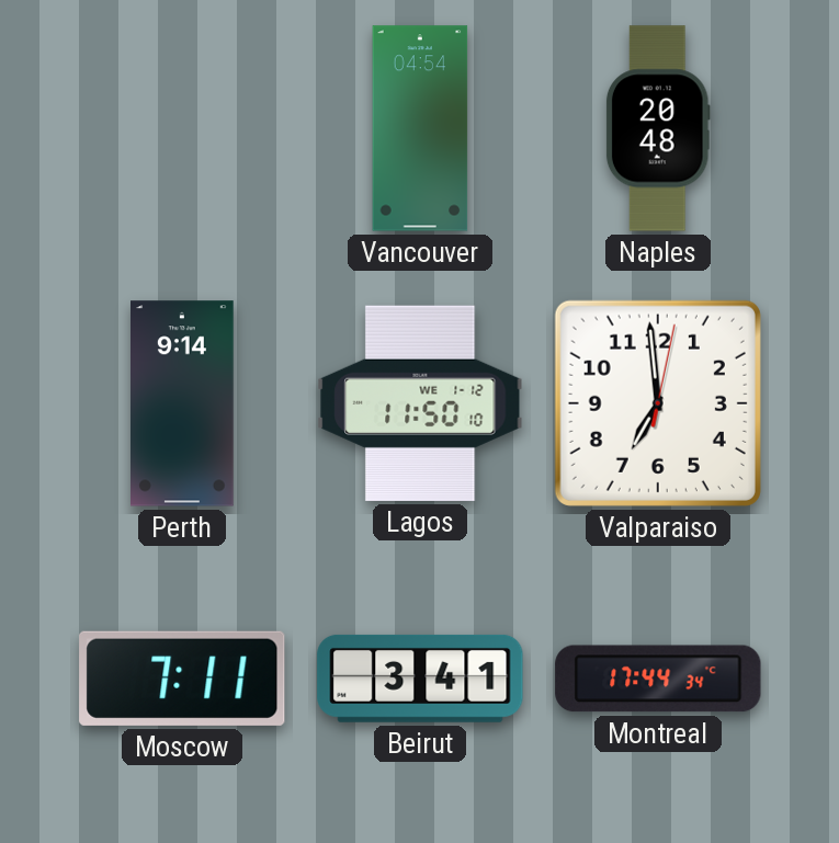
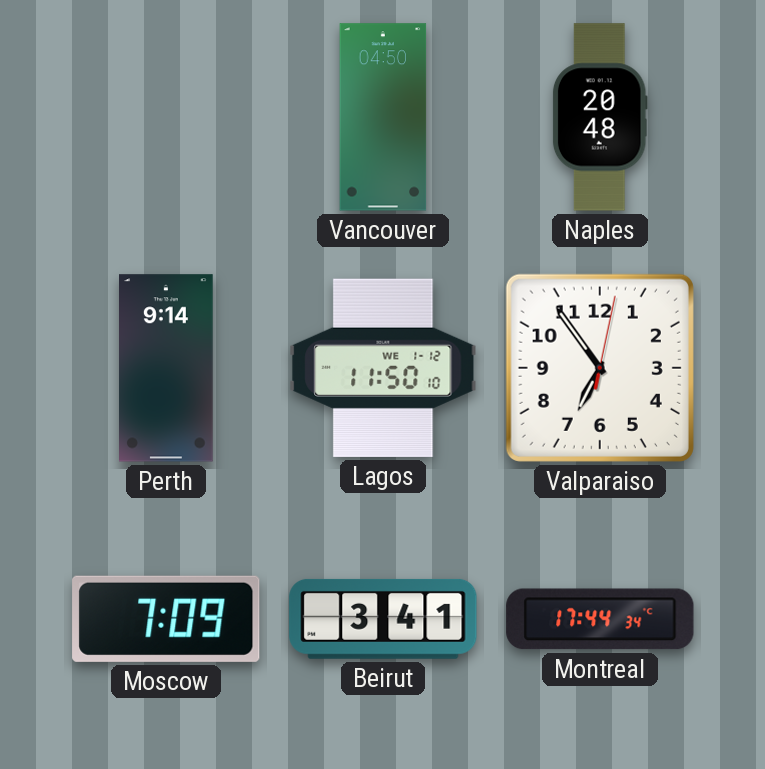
Vancouver: 04:54 -> 04:50 (383, 117)
Valparaiso: 6:59 -> 6:54 (600, 368)
Moscow: 7:11 -> 7:09 (166, 619)
